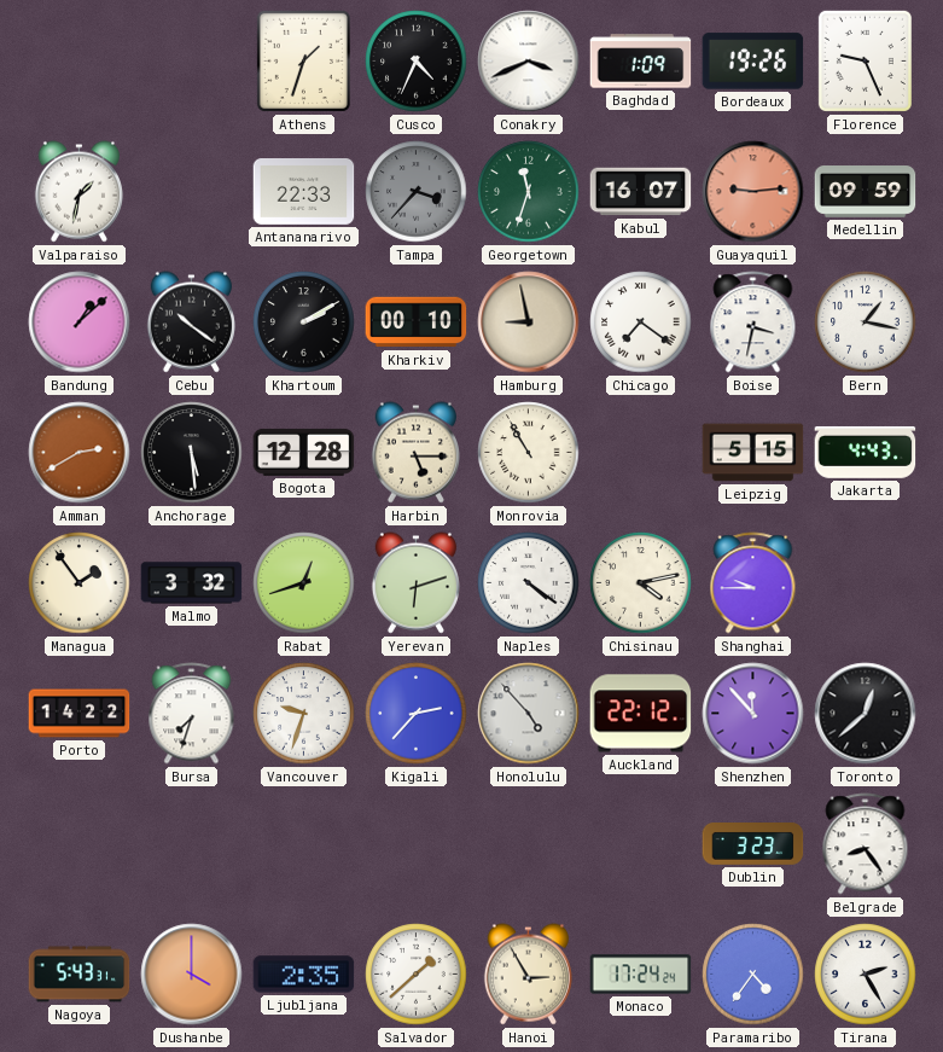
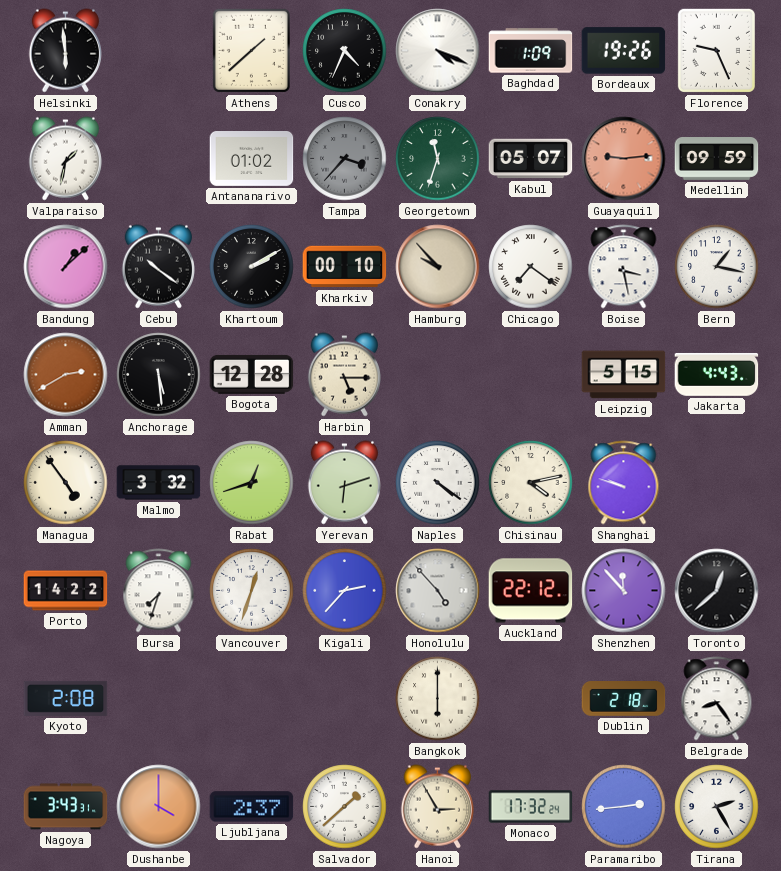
Helsinki: none -> 5:59 (65, 51)
Athens: 1:33 -> 1:38 (251, 50)
Conakry: 3:41 -> 4:19 (438, 51)
Antananarivo: 22:33 -> 01:02 (252, 159)
Kabul: 16:07 -> 05:07 (531, 159)
Hamburg: 8:58 -> 9:53 (438, 267)
Boise: 3:32 -> 3:28 (624, 267)
Monrovia: 10:55 -> none (529, 453)
Managua: 1:54 -> 4:54 (66, 483)
Shanghai: 9:45 -> 9:48 (624, 483)
Vancouver: 9:33 -> 12:33 (252, 591)
Kyoto: none -> 2:08 (66, 698)
Bangkok: none -> 6:00 (438, 699)
Dublin: 3:23 -> 2:18 (624, 699)
Nagoya: 5:43 -> 3:43 (66, 807)
Ljubljana: 2:35 -> 2:37 (252, 807)
Monaco: 17:24 -> 17:32 (531, 807)
Paramaribo: 4:36 -> 2:44 (624, 807)
